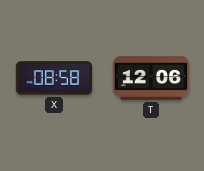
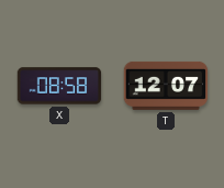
T: 12:06 -> 12:07 (166, 86)
